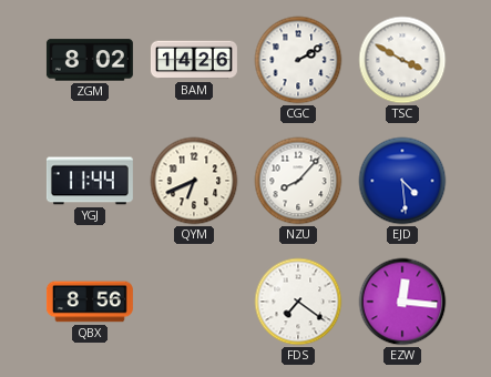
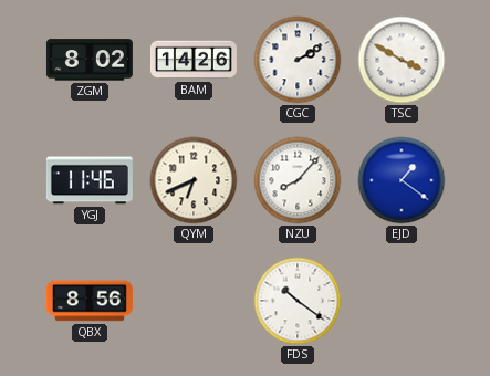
YGJ: 11:44 -> 11:46 (90, 180)
EJD: 4:29 -> 1:21 (402, 180)
FDS: 7:21 -> 10:21 (298, 301)
EZW: 12:16 -> none (402, 302)
